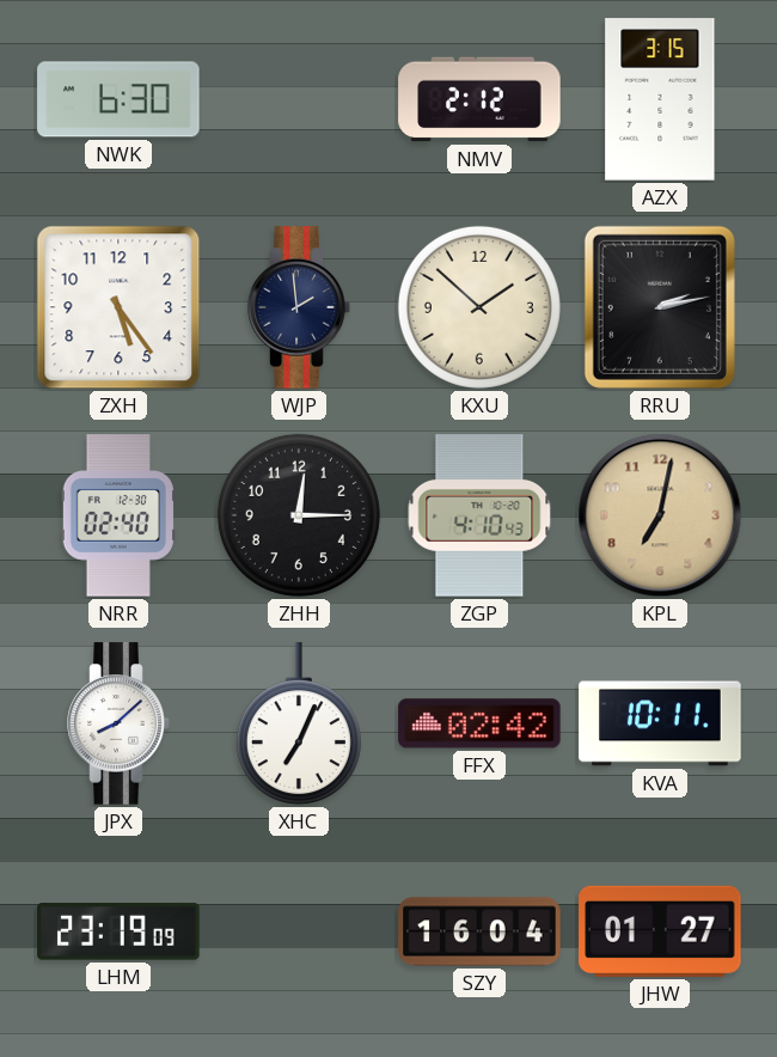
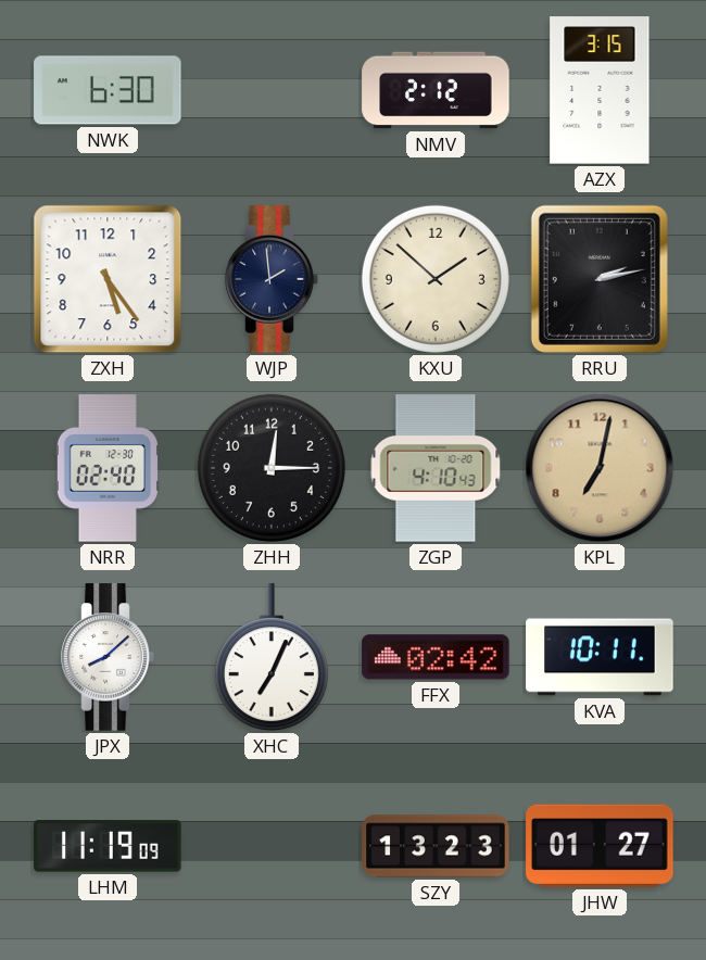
LHM: 23:19 -> 11:19 (108, 846)
SZY: 16:04 -> 13:23 (436, 846)
